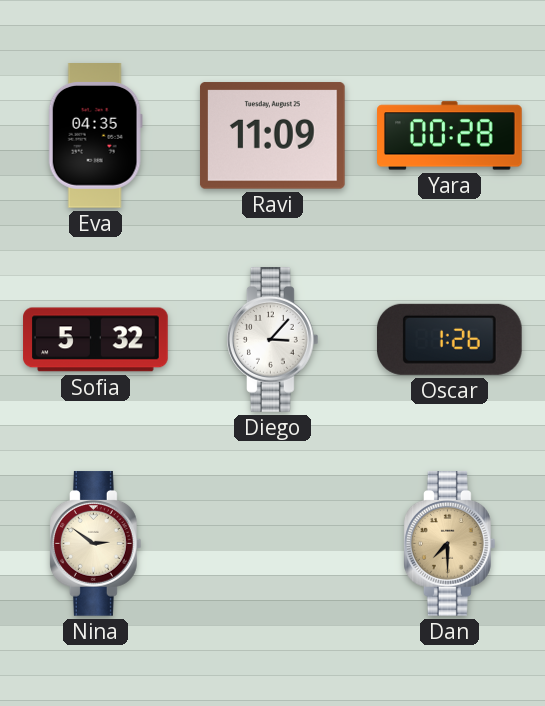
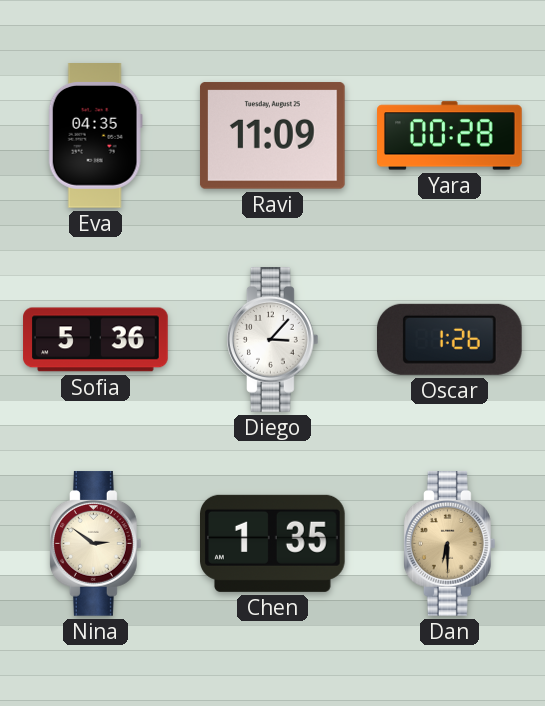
Sofia: 5:32 -> 5:36 (96, 340)
Chen: none -> 1:35 (273, 543)
Dan: 7:30 -> 6:30 (449, 544)
